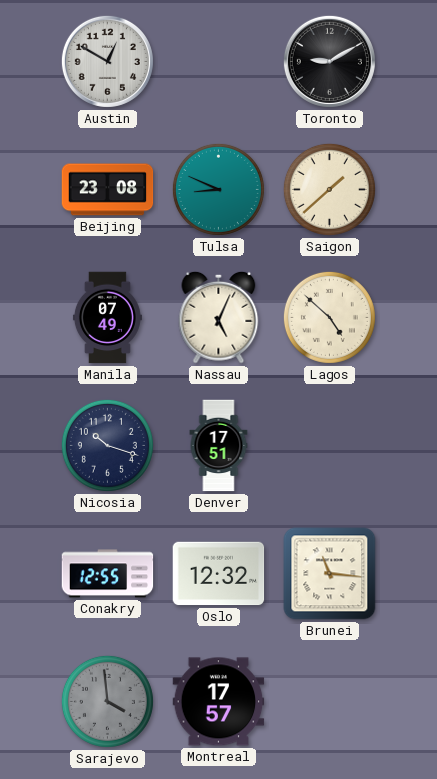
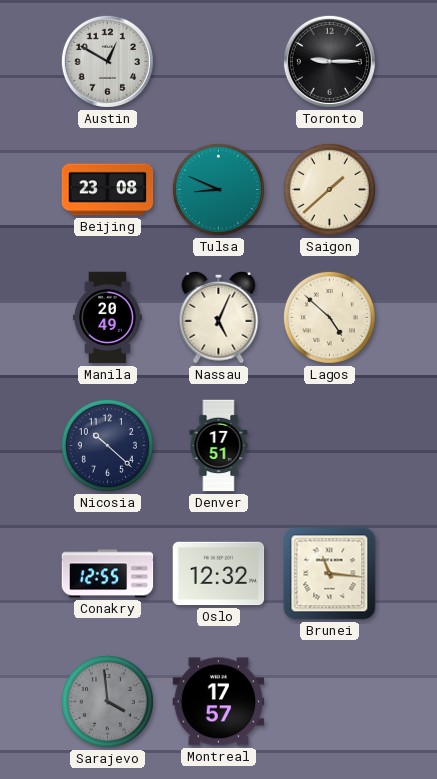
Toronto: 9:10 -> 9:15 (329, 61)
Manila: 07:49 -> 20:49 (107, 318)
Nicosia: 10:18 -> 10:22 (107, 445)
